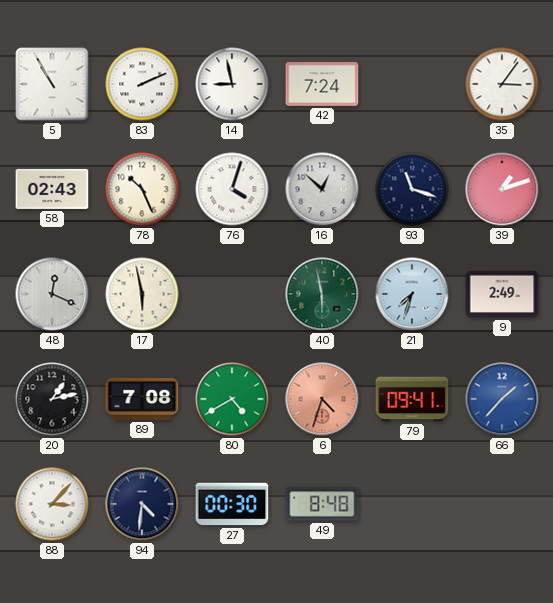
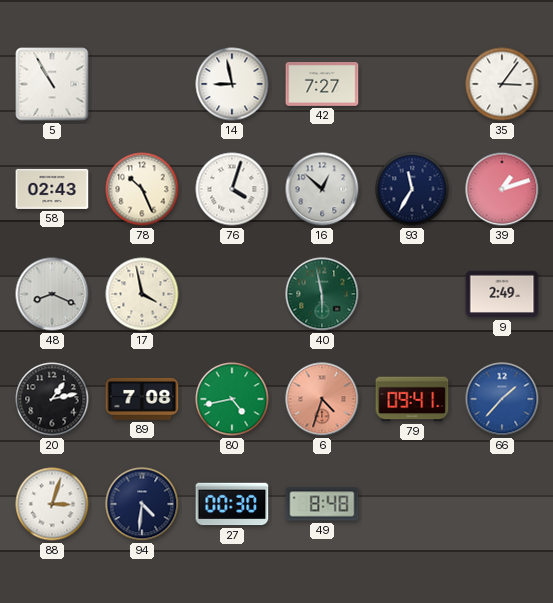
83: 2:11 -> none (142, 84)
42: 7:24 -> 7:27 (322, 85)
93: 11:18 -> 11:35 (412, 189)
48: 12:19 -> 8:19 (52, 294)
17: 5:58 -> 3:58 (142, 294)
21: 7:33 -> none (412, 294)
80: 4:40 -> 4:43 (232, 399)
88: 3:07 -> 3:03 (52, 504)
